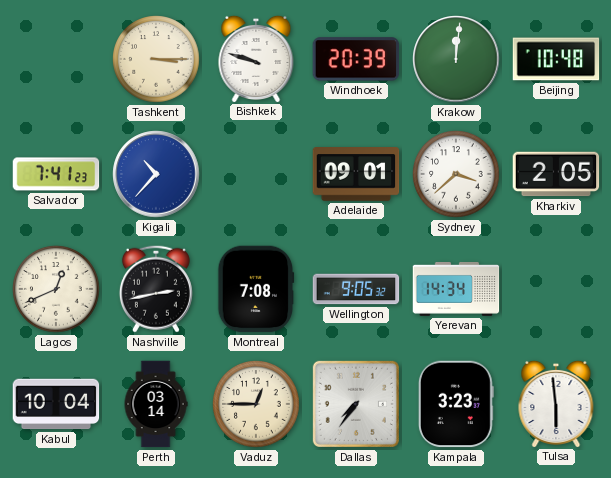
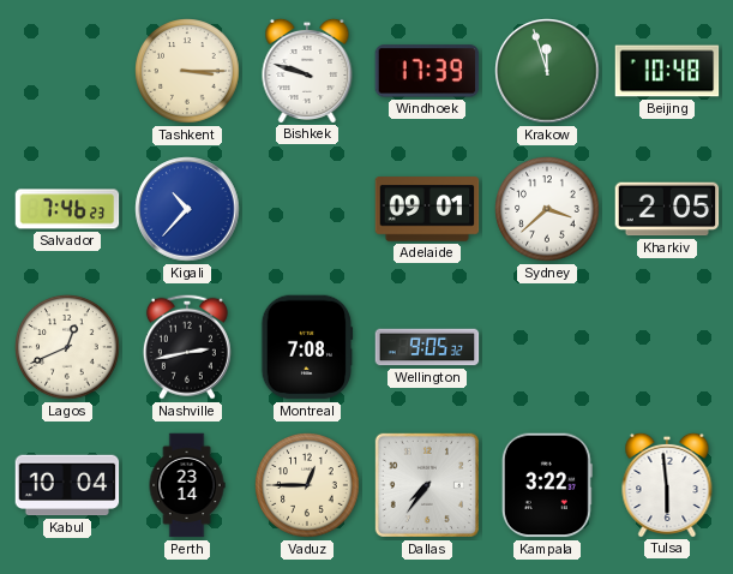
Windhoek: 20:39 -> 17:39 (427, 71)
Krakow: 12:01 -> 11:57 (547, 71)
Salvador: 7:41 -> 7:46 (67, 209)
Yerevan: 14:34 -> none (456, 289)
Perth: 03:14 -> 23:14 (187, 485)
Kampala: 3:23 -> 3:22 (547, 485)
